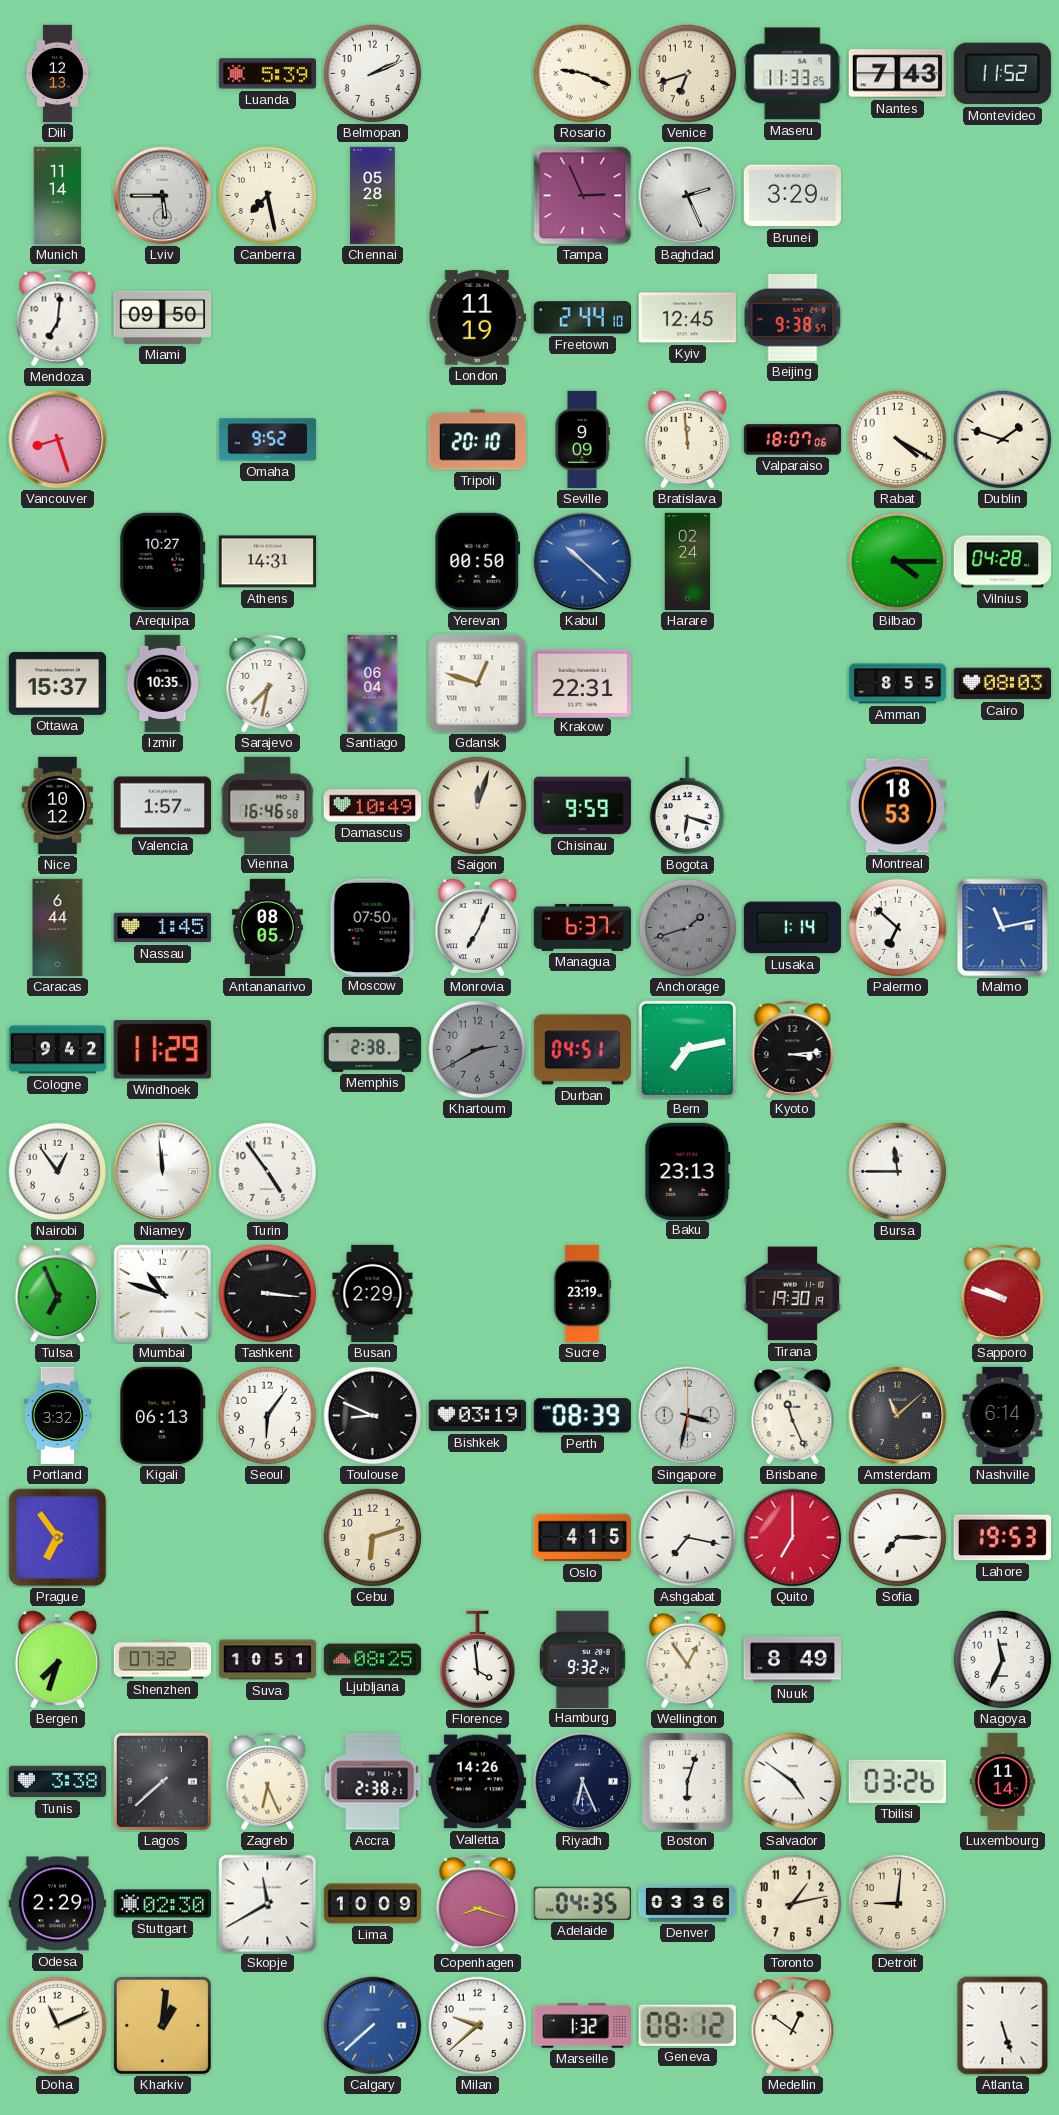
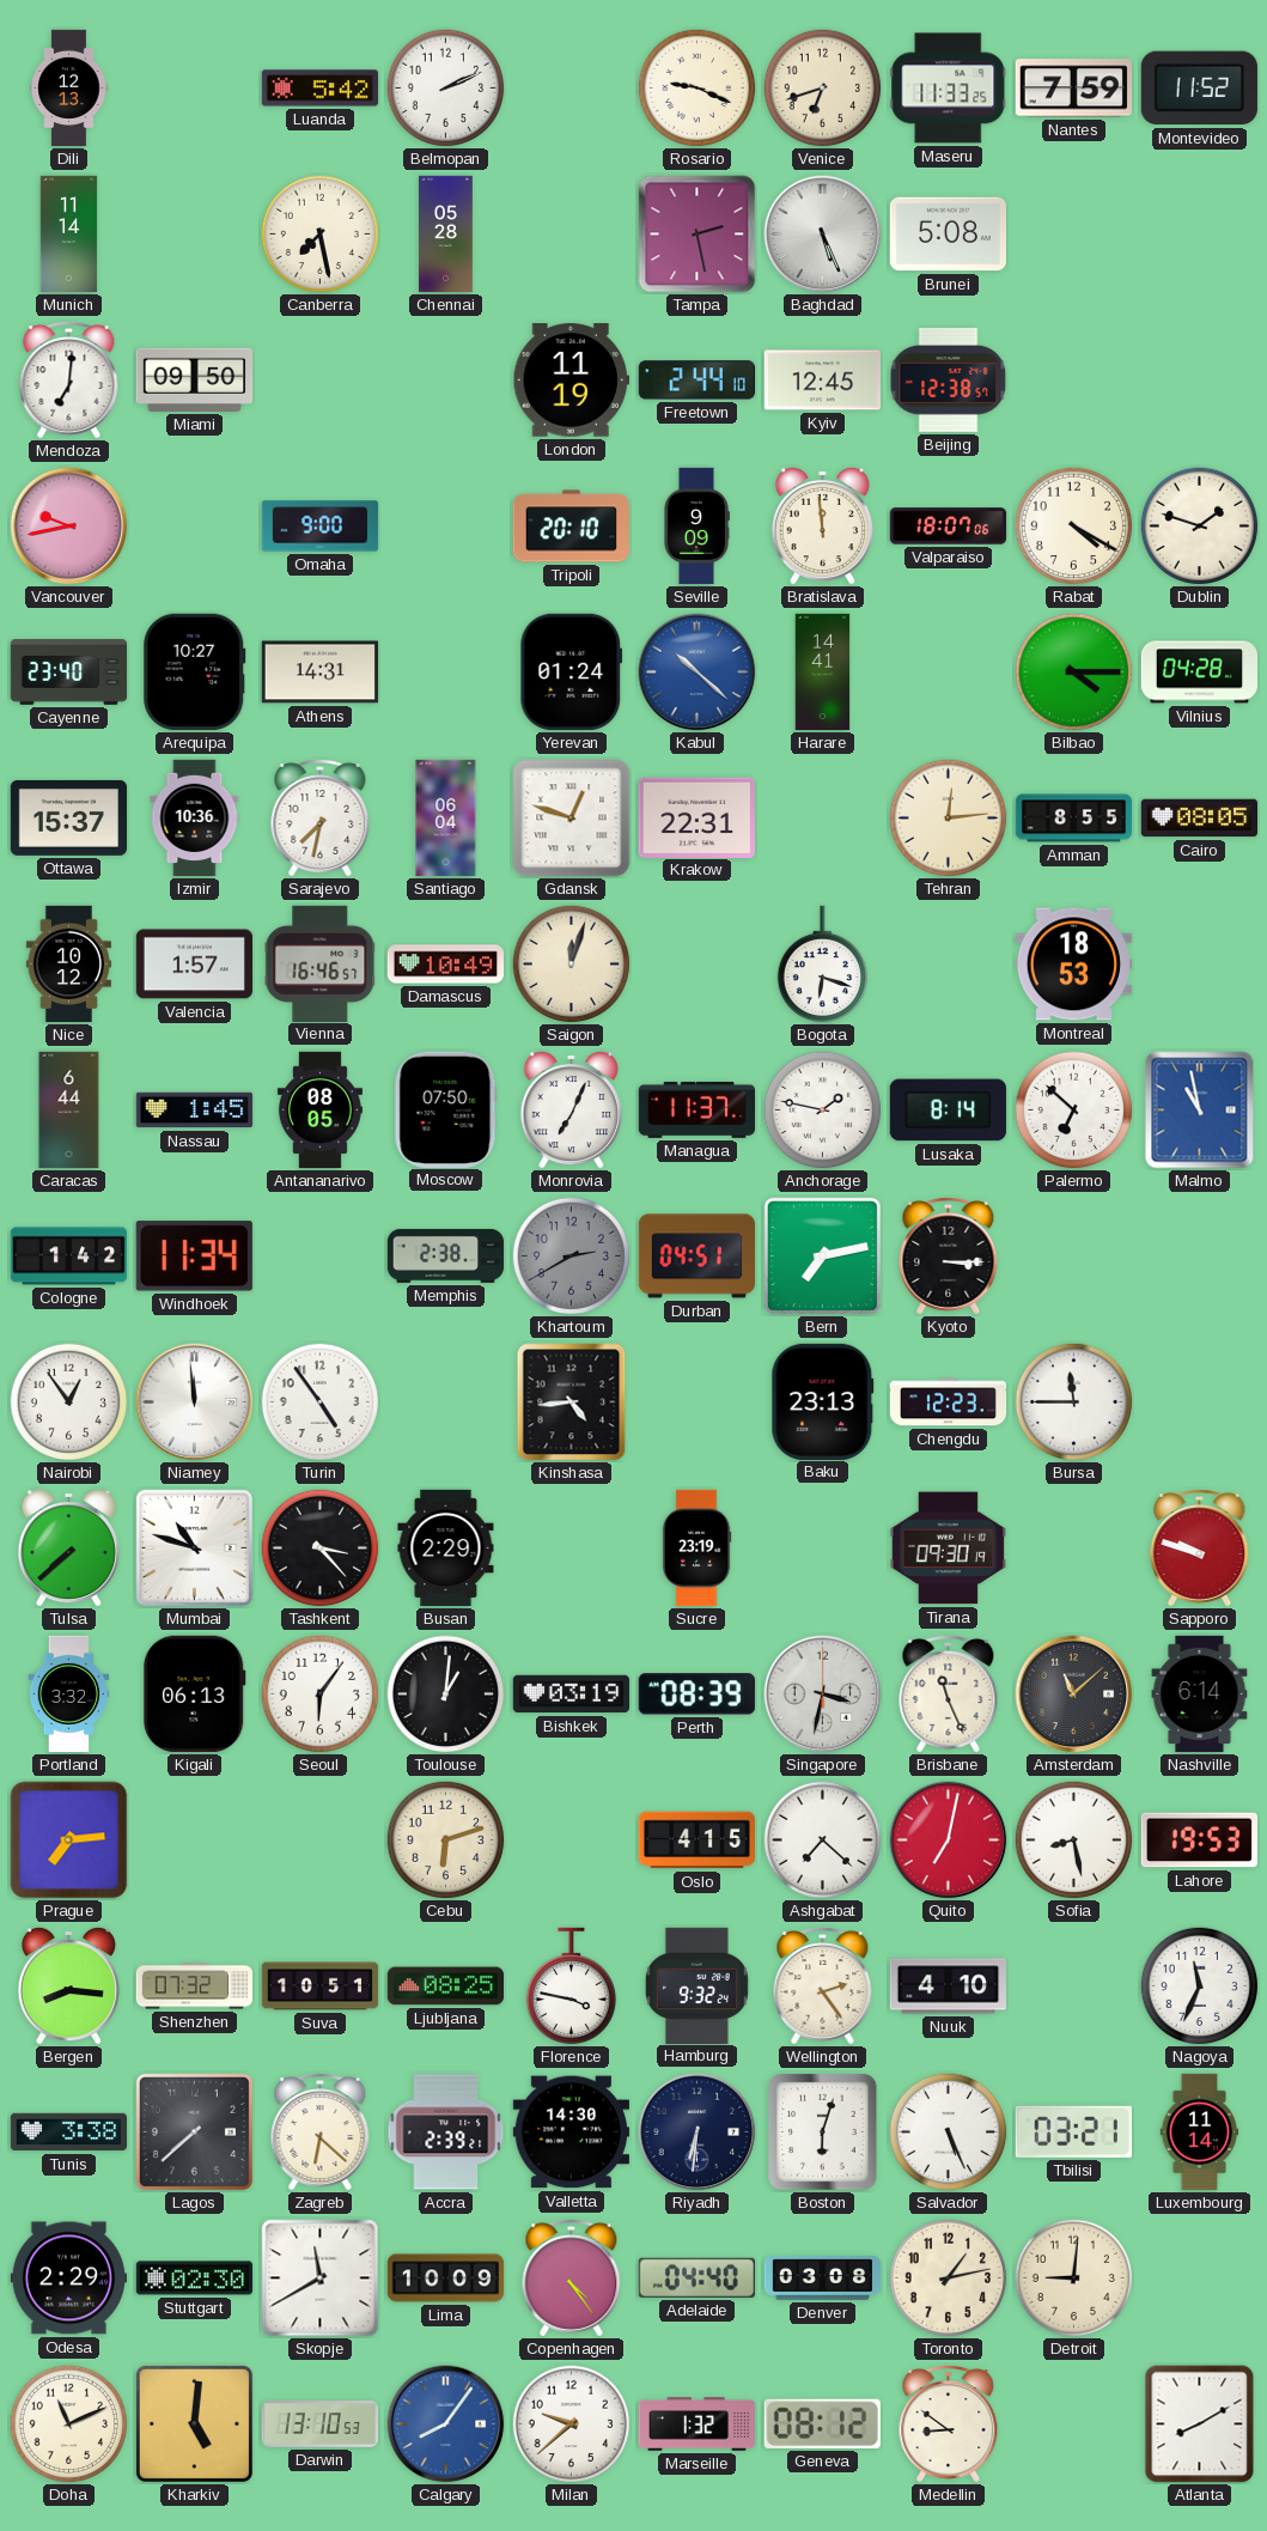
Luanda: 5:39 -> 5:42 (319, 89)
Nantes: 7:43 -> 7:59 (1073, 89)
Lviv: 5:45 -> none (163, 196)
Tampa: 2:56 -> 2:28 (698, 235)
Baghdad: 2:26 -> 5:26 (823, 235)
Brunei: 3:29 -> 5:08 (948, 235)
Beijing: 9:38 -> 12:38 (949, 379)
Vancouver: 8:27 -> 9:43 (69, 527)
Omaha: 9:52 -> 9:00 (321, 527)
Cayenne: none -> 23:40 (68, 673)
Yerevan: 00:50 -> 01:24 (572, 671)
Harare: 02:24 -> 14:41 (823, 673)
Izmir: 10:35 -> 10:36 (195, 819)
Tehran: none -> 12:14 (949, 819)
Cairo: 08:03 -> 08:05 (1199, 819)
Vienna: 16:46:58 -> 16:46:57 (321, 963)
Chisinau: 9:59 -> none (582, 806)
Managua: 6:37 -> 11:37 (696, 1109)
Anchorage: 1:42 -> 1:47 (823, 1111)
Anchorage dial: grey -> white (823, 1111)
Lusaka: 1:14 -> 8:14 (948, 1111)
Malmo: 11:13 -> 10:58 (1200, 1111)
Cologne: 9:42 -> 1:42 (69, 1257)
Windhoek: 11:29 -> 11:34 (194, 1257)
Kyoto: 3:14 -> 3:15 (949, 1257)
Kinshasa: none -> 4:44 (572, 1403)
Chengdu: none -> 12:23 (949, 1403)
Tulsa: 6:56 -> 7:38 (68, 1547)
Tashkent: 3:16 -> 3:23 (321, 1549)
Tirana: 19:30 -> 09:30 (948, 1549)
Toulouse: 8:49 -> 1:01 (446, 1695)
Prague: 6:54 -> 7:14 (69, 1841)
Ashgabat: 7:17 -> 7:22 (823, 1841)
Quito: 7:00 -> 7:02 (949, 1841)
Sofia: 7:15 -> 8:28 (1074, 1841)
Bergen: 7:33 -> 8:16 (68, 1985)
Florence: 3:59 -> 3:47 (571, 1987)
Wellington: 12:54 -> 2:24 (823, 1987)
Nuuk: 8:49 -> 4:10 (949, 1987)
Zagreb: 6:26 -> 6:22 (321, 2133)
Accra: 2:38 -> 2:39 (446, 2133)
Valletta: 14:26 -> 14:30 (571, 2133)
Riyadh: 6:26 -> 6:31 (698, 2133)
Salvador: 4:51 -> 5:26 (949, 2133)
Tbilisi: 03:26 -> 03:21 (1073, 2131)
Copenhagen: 8:18 -> 4:24 (572, 2278)
Adelaide: 04:35 -> 04:40 (696, 2277)
Denver: 03:36 -> 03:08 (823, 2278)
Kharkiv: 1:01 -> 5:01 (194, 2423)
Darwin: none -> 13:10 (321, 2424)
Calgary: 7:38 -> 8:06 (446, 2424)
Medellin: 12:51 -> 8:51 (949, 2424)
Atlanta: 5:27 -> 8:10 (1200, 2424)
